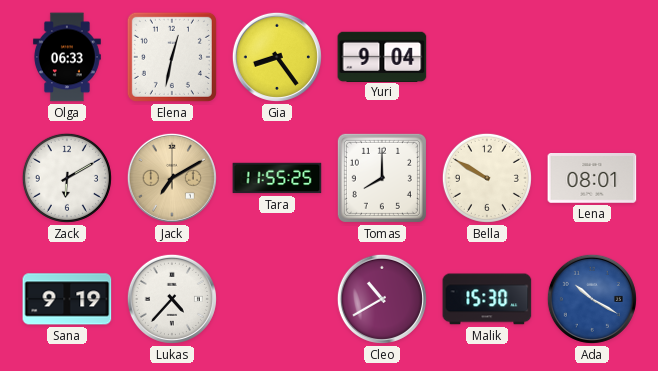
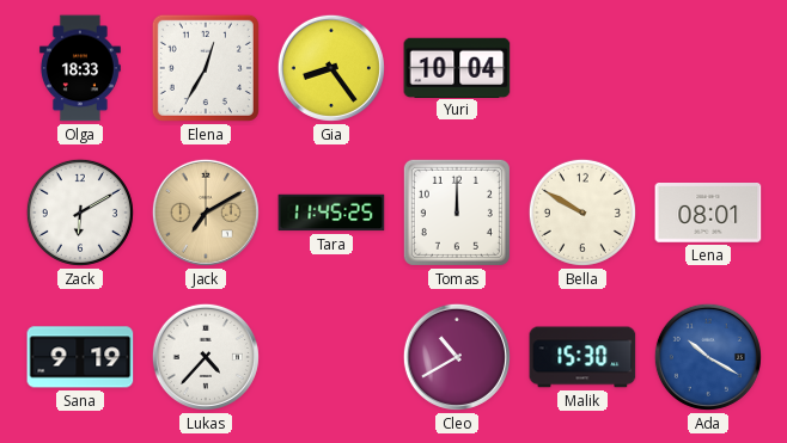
Olga: 06:33 -> 18:33 (80, 68)
Elena: 12:32 -> 12:35 (206, 68)
Yuri: 9:04 -> 10:04 (457, 67)
Tara: 11:55 -> 11:45 (331, 213)
Tomas: 8:00 -> 12:00 (457, 213)
